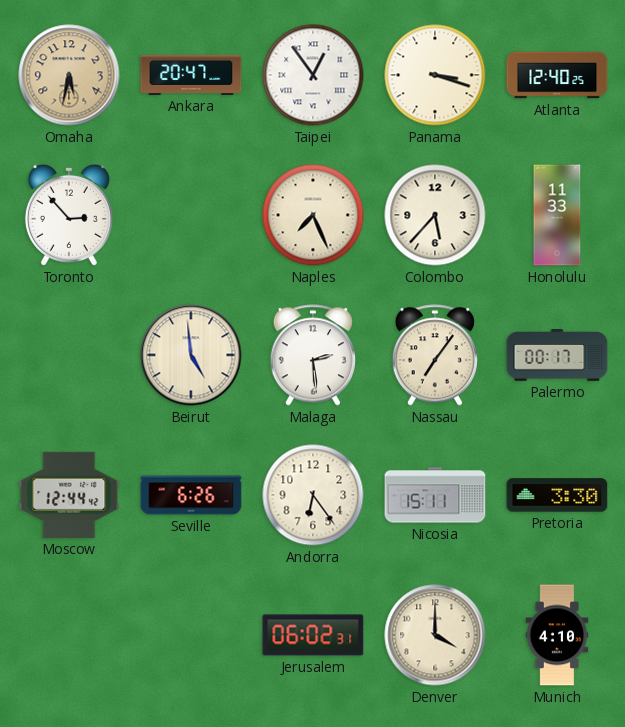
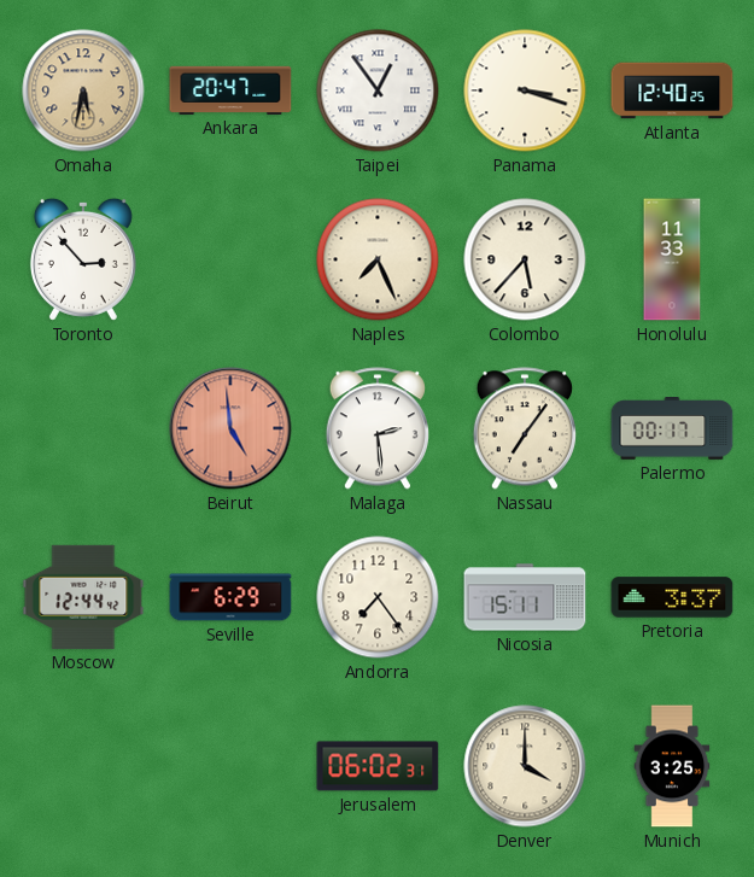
Beirut dial: cream -> salmon (230, 428)
Seville: 6:26 -> 6:29 (230, 597)
Andorra: 6:24 -> 7:24 (378, 597)
Pretoria: 3:30 -> 3:37 (672, 597)
Munich: 4:10 -> 3:25 (672, 766)
